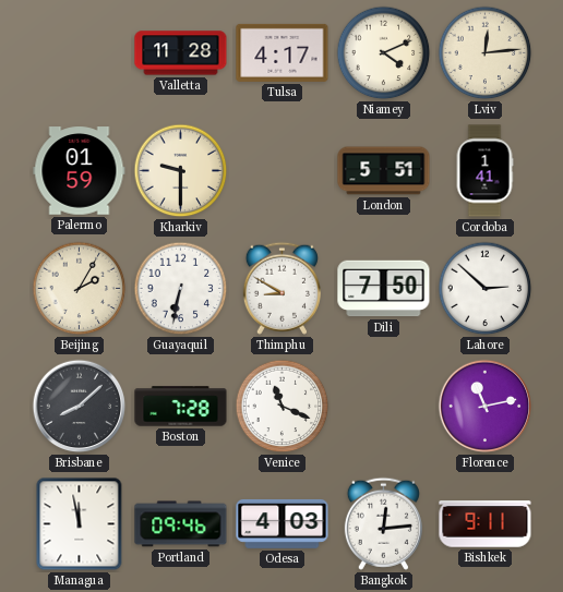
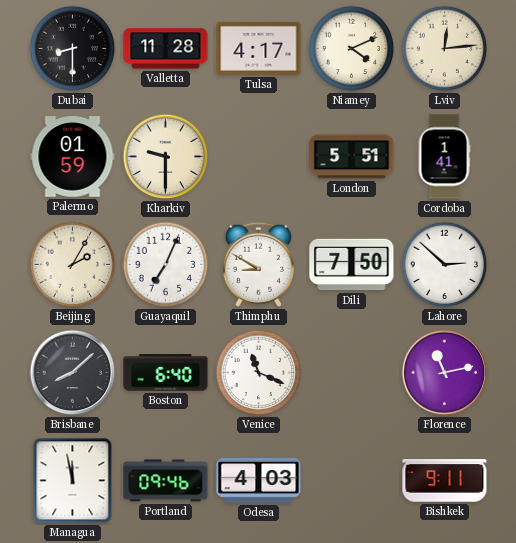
Dubai: none -> 8:30 (73, 49)
Guayaquil: 6:32 -> 7:04 (166, 265)
Boston: 7:28 -> 6:40 (166, 373)
Bangkok: 12:14 -> none (383, 523)
